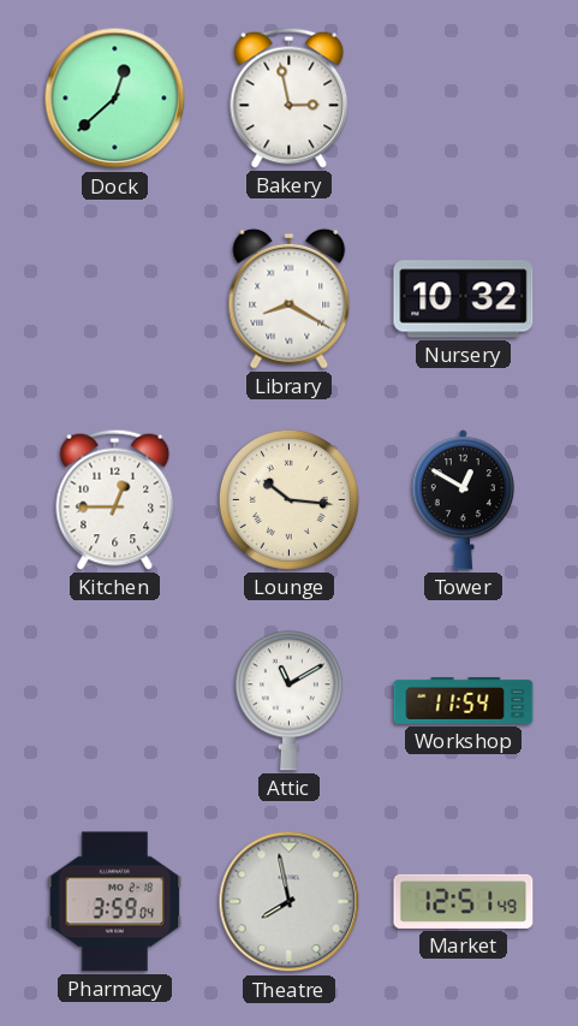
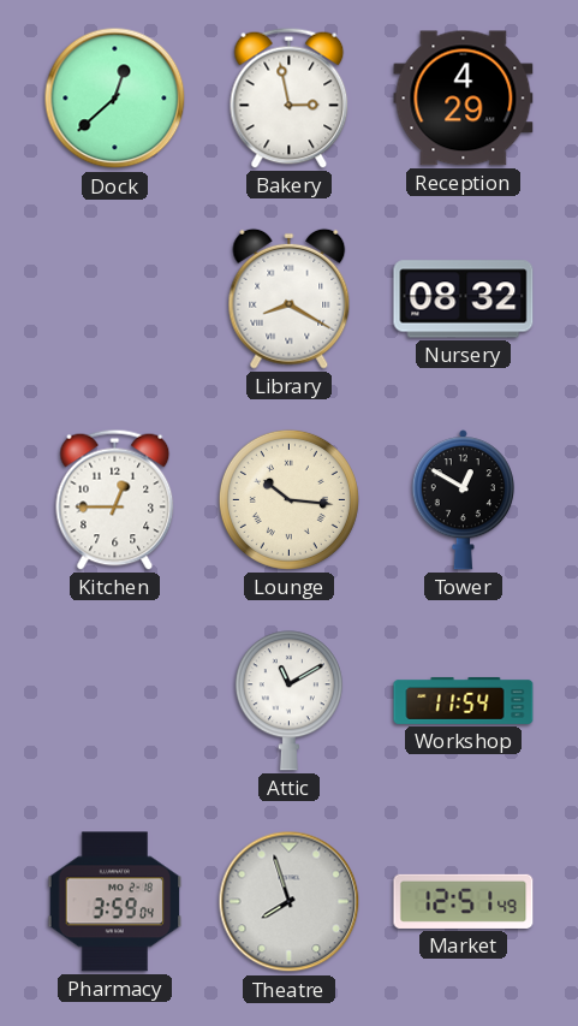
Reception: none -> 4:29 (464, 99)
Nursery: 10:32 -> 08:32 (464, 300)
Theatre: 7:58 -> 7:57 (290, 902)
